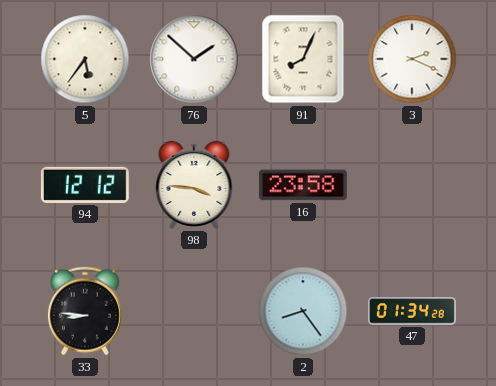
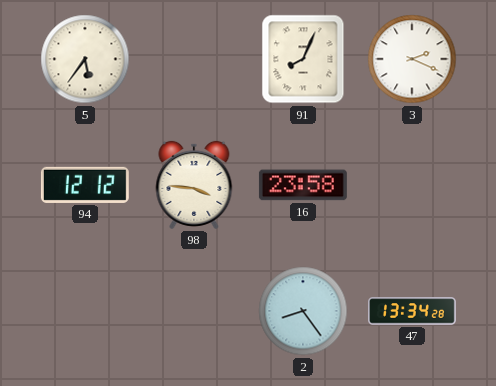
76: 1:52 -> none (194, 59)
33: 8:46 -> none (85, 311)
47: 01:34 -> 13:34 (413, 311)
